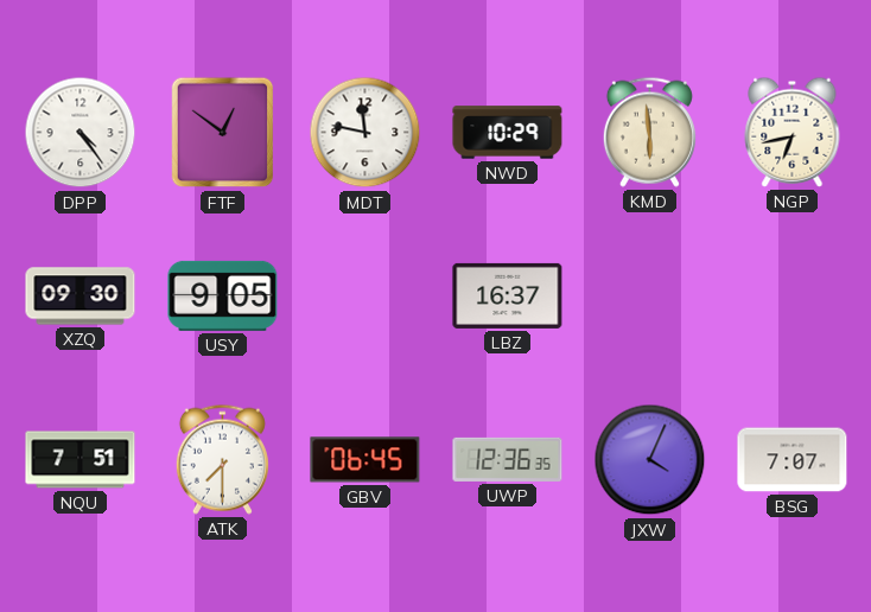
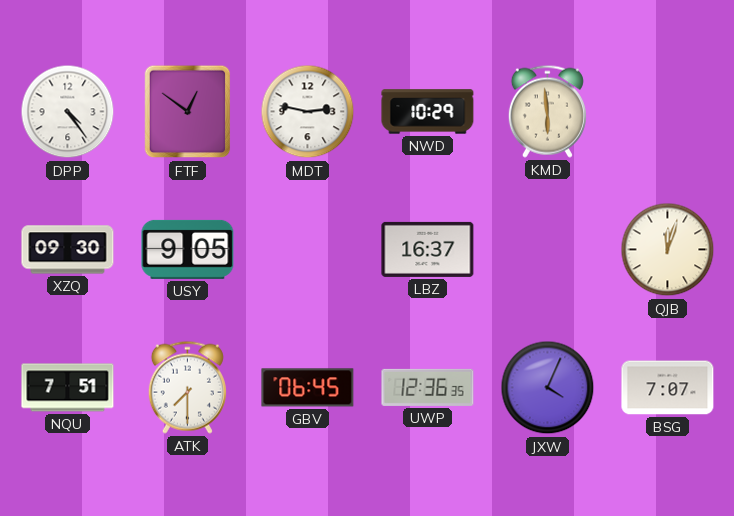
MDT: 11:47 -> 2:47 (308, 112)
NGP: 6:43 -> none (793, 132)
QJB: none -> 12:03 (668, 250)
